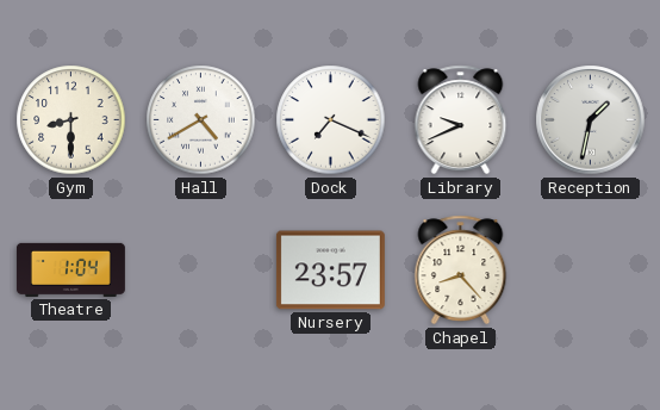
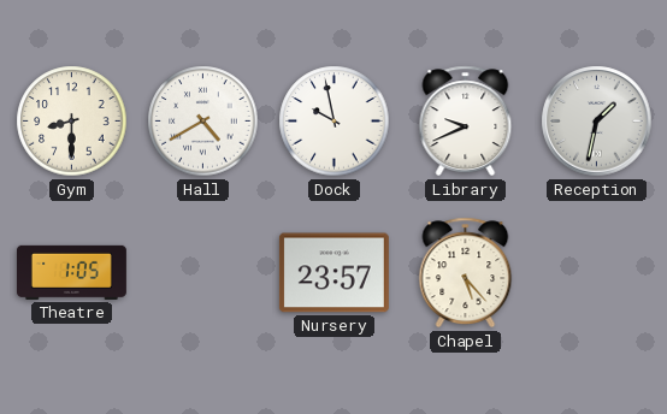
Dock: 7:19 -> 9:58 (335, 122)
Theatre: 1:04 -> 1:05 (71, 272)
Chapel: 8:23 -> 5:23 (466, 273)
